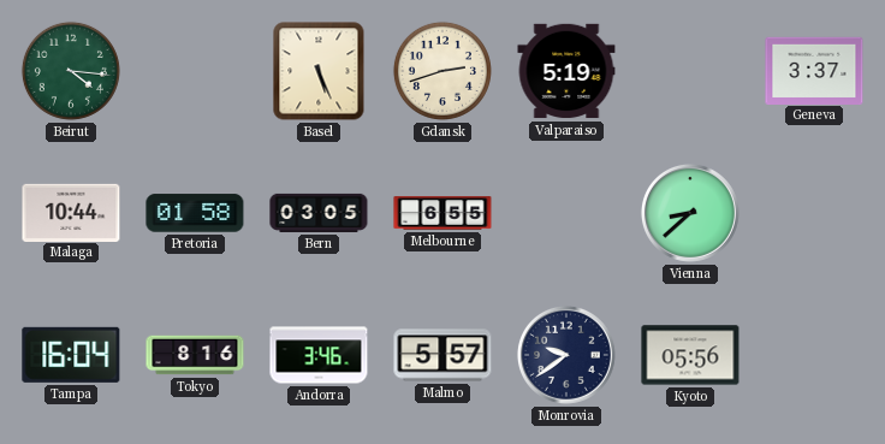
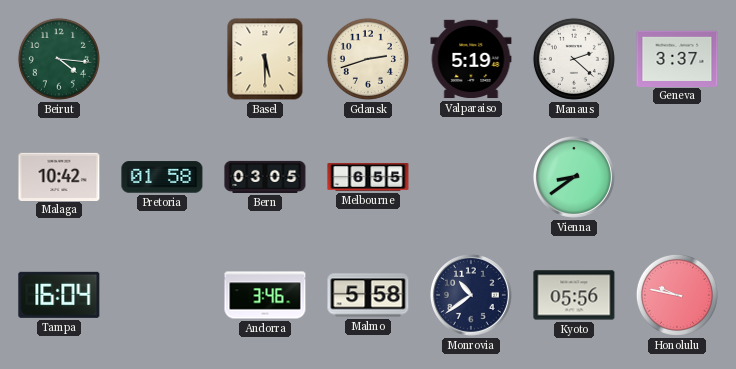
Basel: 5:26 -> 5:30 (265, 59)
Manaus: none -> 2:22 (574, 59)
Malaga: 10:44 -> 10:42 (59, 176)
Vienna: 8:38 -> 8:39 (574, 177)
Tokyo: 8:16 -> none (195, 355)
Malmo: 5:57 -> 5:58 (368, 295)
Monrovia: 9:39 -> 10:39 (471, 295)
Honolulu: none -> 9:47 (677, 295)
